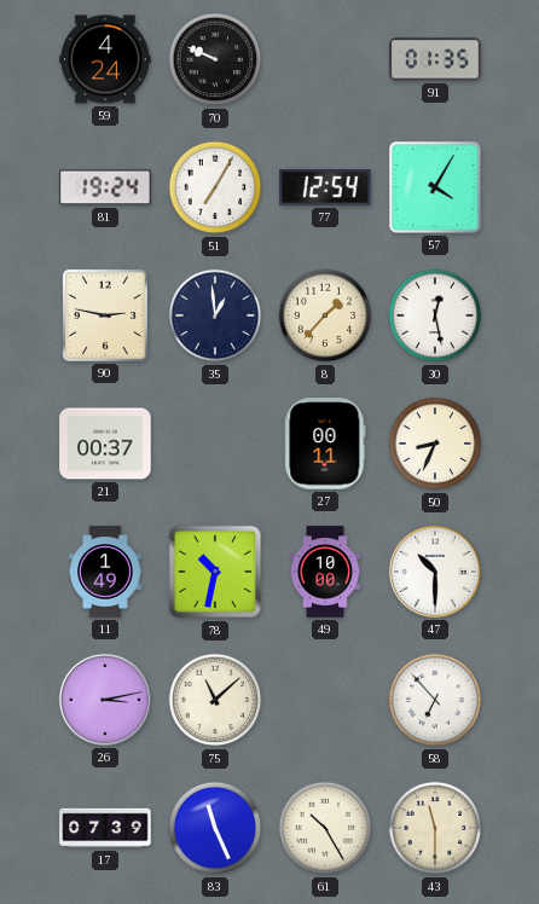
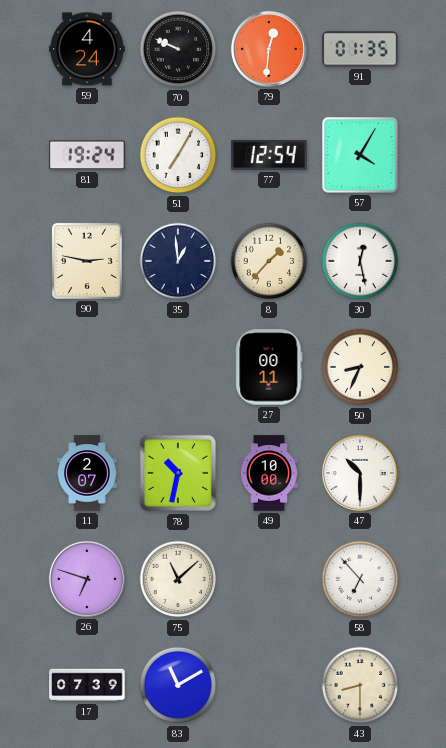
79: none -> 12:31 (269, 49)
21: 00:37 -> none (105, 444)
11: 1:49 -> 2:07 (87, 473)
26: 3:13 -> 6:48 (87, 579)
83: 11:26 -> 11:10 (178, 685)
61: 10:25 -> none (325, 828)
43: 11:30 -> 8:30 (360, 685)
